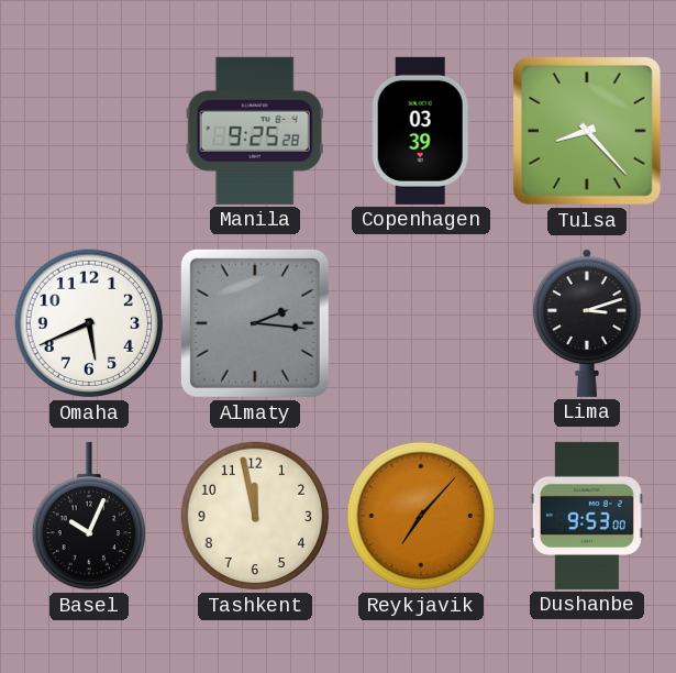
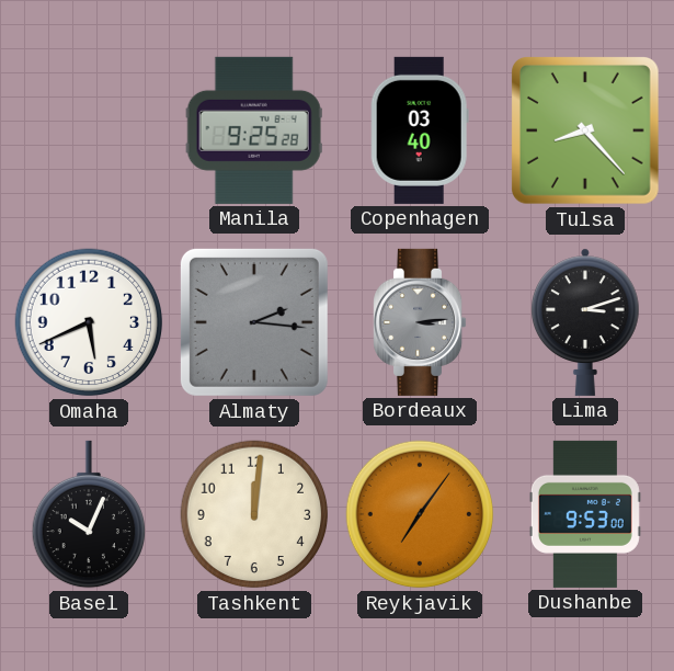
Copenhagen: 03:39 -> 03:40 (420, 130)
Bordeaux: none -> 3:14 (420, 322)
Tashkent: 11:58 -> 12:01 (254, 514)
Reykjavik: 7:07 -> 7:06 (420, 514)
